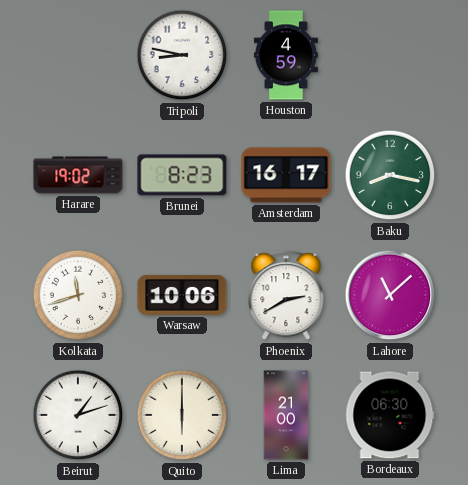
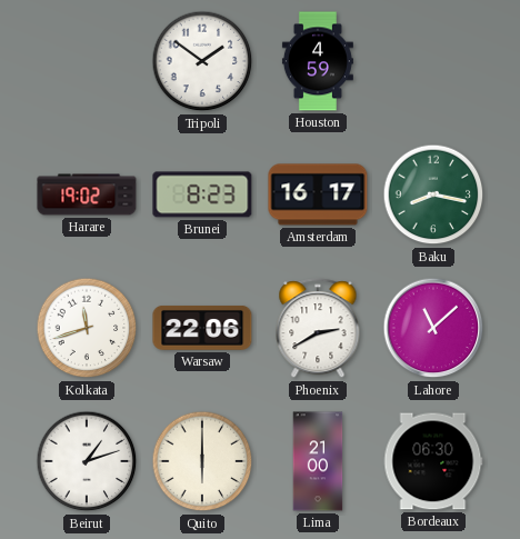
Tripoli: 8:47 -> 1:51 (202, 61)
Warsaw: 10:06 -> 22:06 (202, 328)
